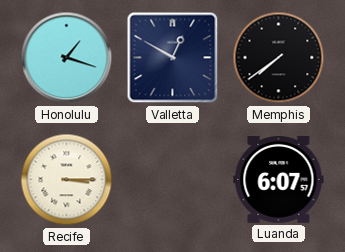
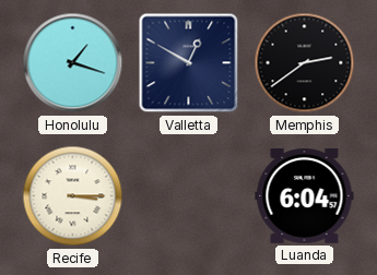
Memphis: 7:39 -> 2:39 (305, 63)
Luanda: 6:07 -> 6:04 (305, 196)
